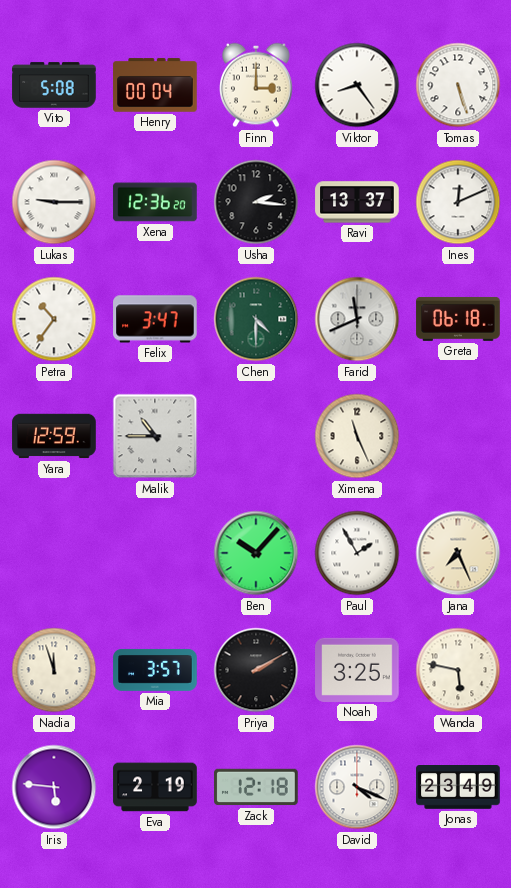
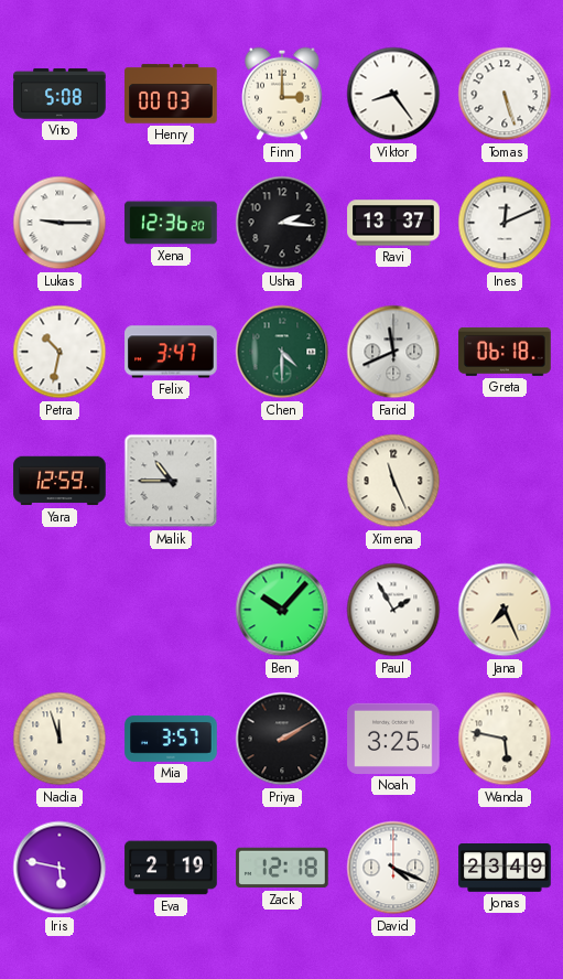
Henry: 00:04 -> 00:03 (171, 94)
Petra: 10:36 -> 10:32 (59, 352)
Iris: 5:46 -> 5:47 (59, 868)
